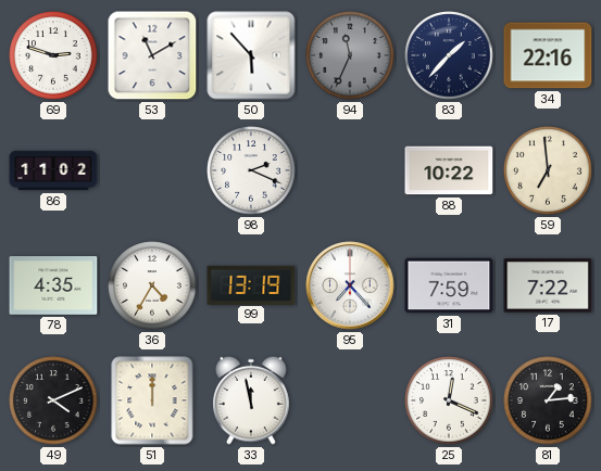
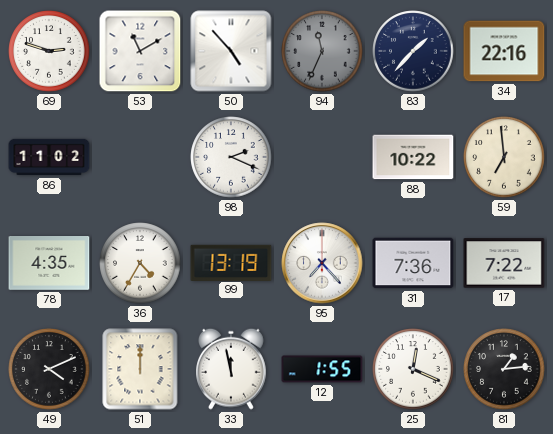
50: 5:53 -> 4:53 (231, 51)
31: 7:59 -> 7:36 (413, 263)
12: none -> 1:55 (322, 369)
